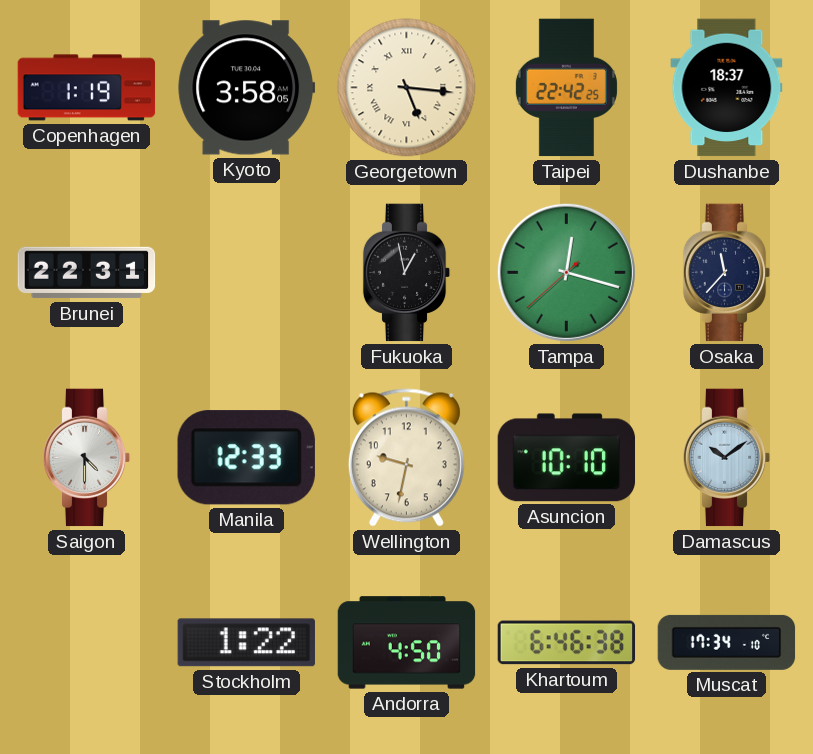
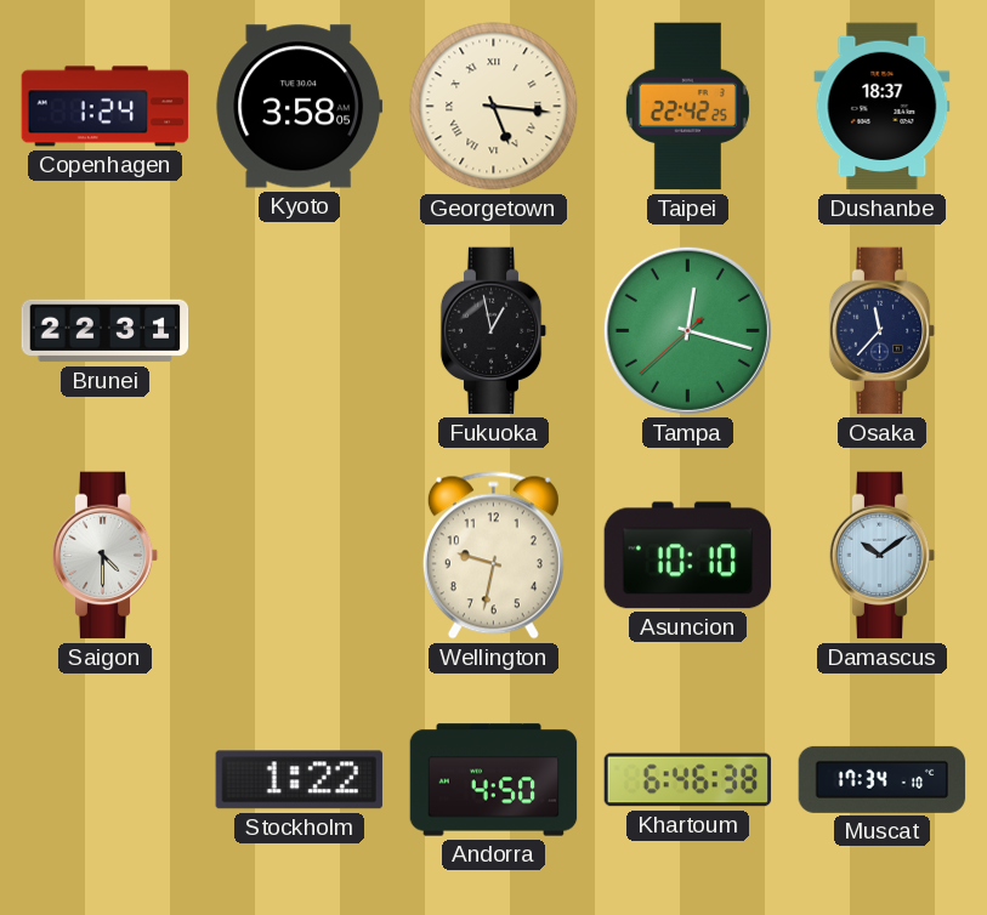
Copenhagen: 1:19 -> 1:24 (106, 107)
Manila: 12:33 -> none (246, 458)
